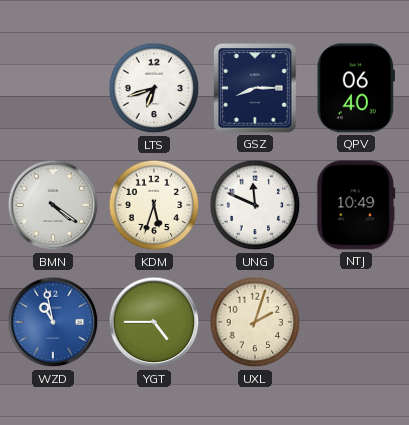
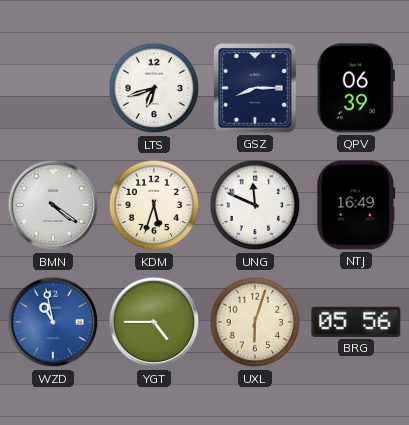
QPV: 06:40 -> 06:39 (356, 88)
NTJ: 10:49 -> 16:49 (356, 205)
UXL: 2:03 -> 6:03 (255, 322)
BRG: none -> 05:56 (356, 322)
